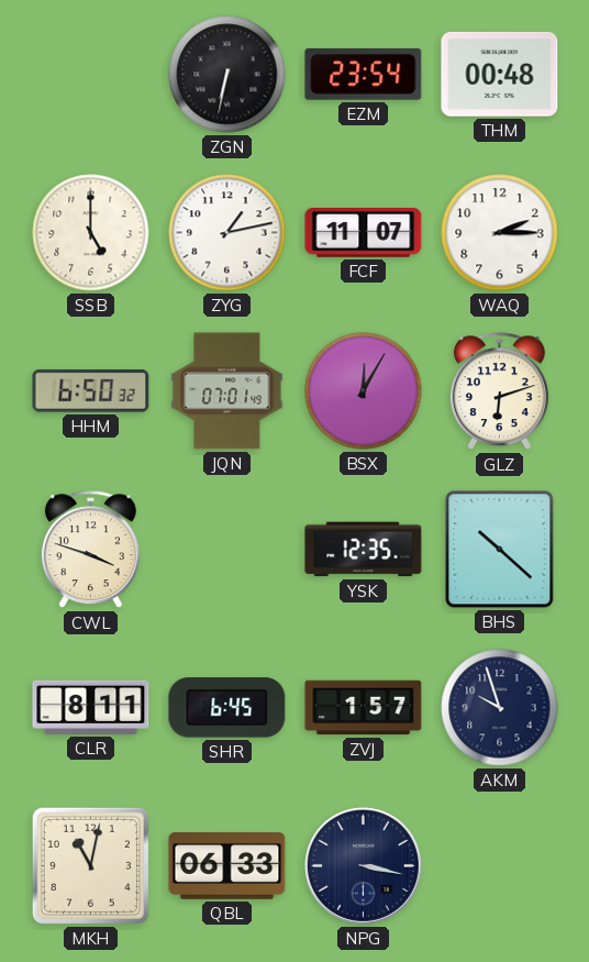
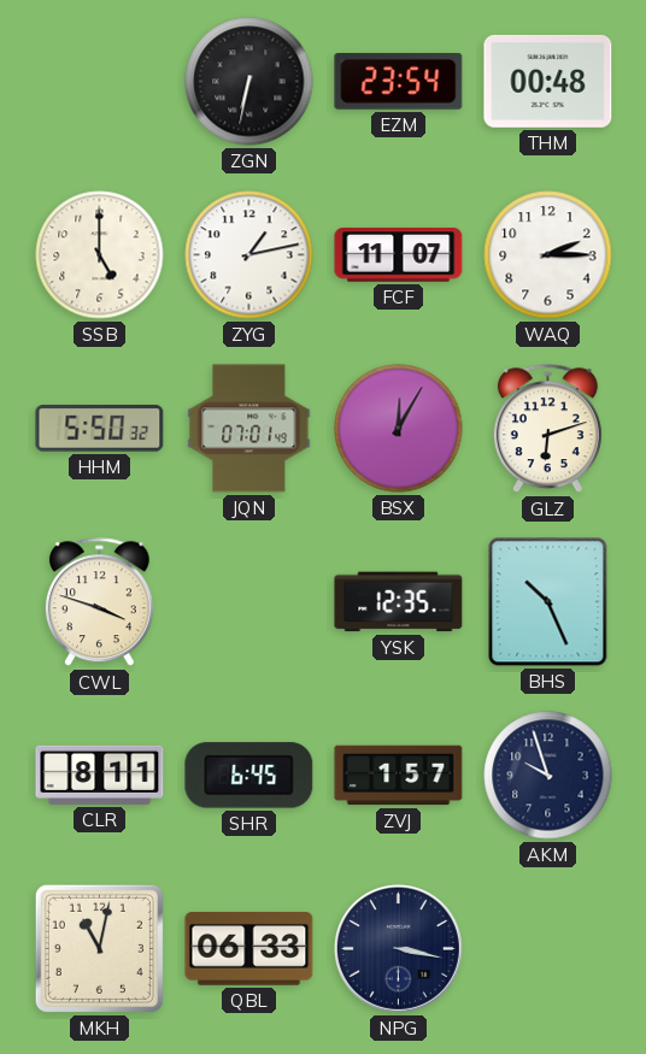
HHM: 6:50 -> 5:50 (100, 429)
BHS: 10:22 -> 10:26 (548, 602)
